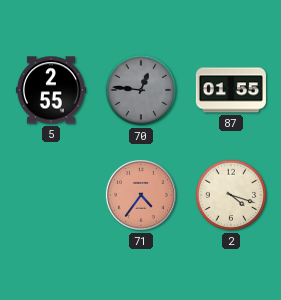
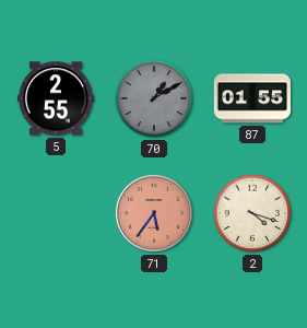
70: 12:46 -> 1:10 (154, 98)
71: 4:36 -> 5:36 (154, 213)
